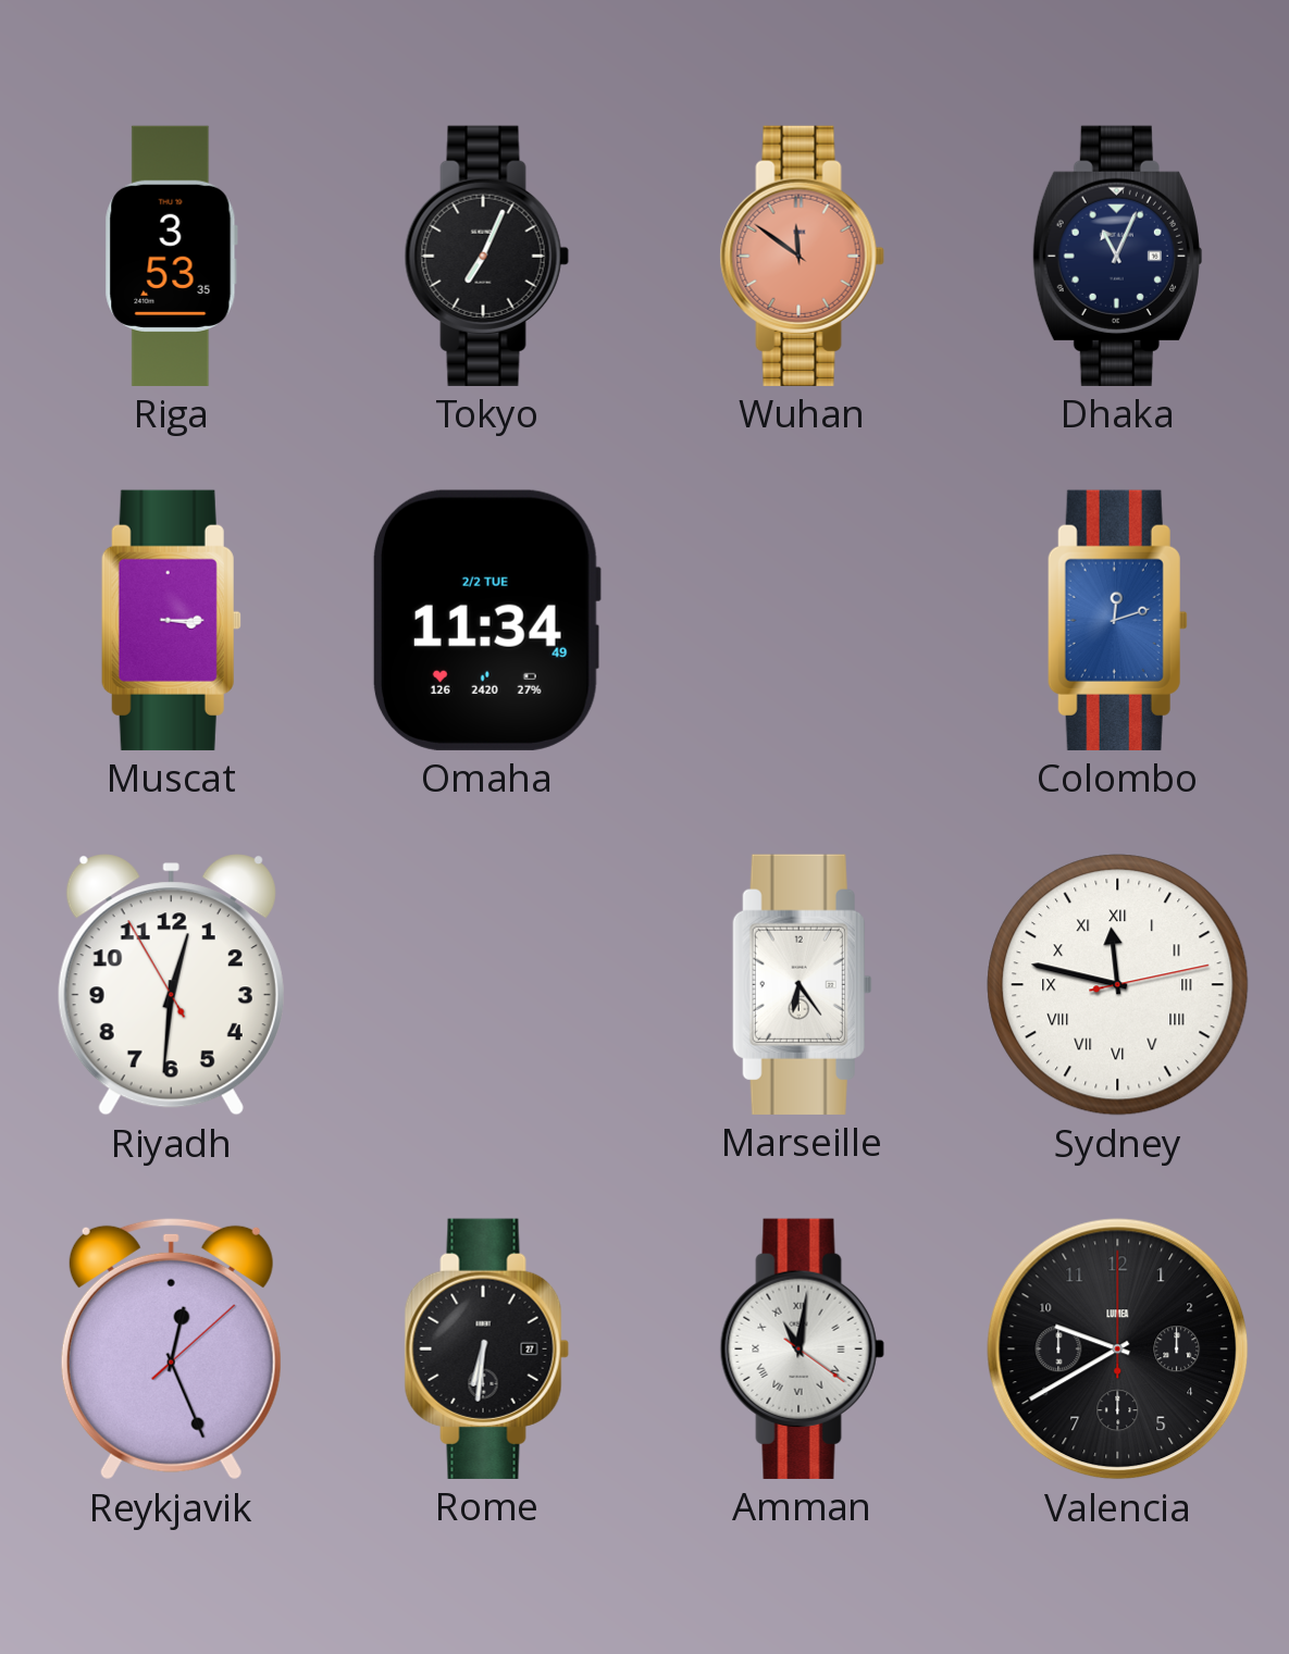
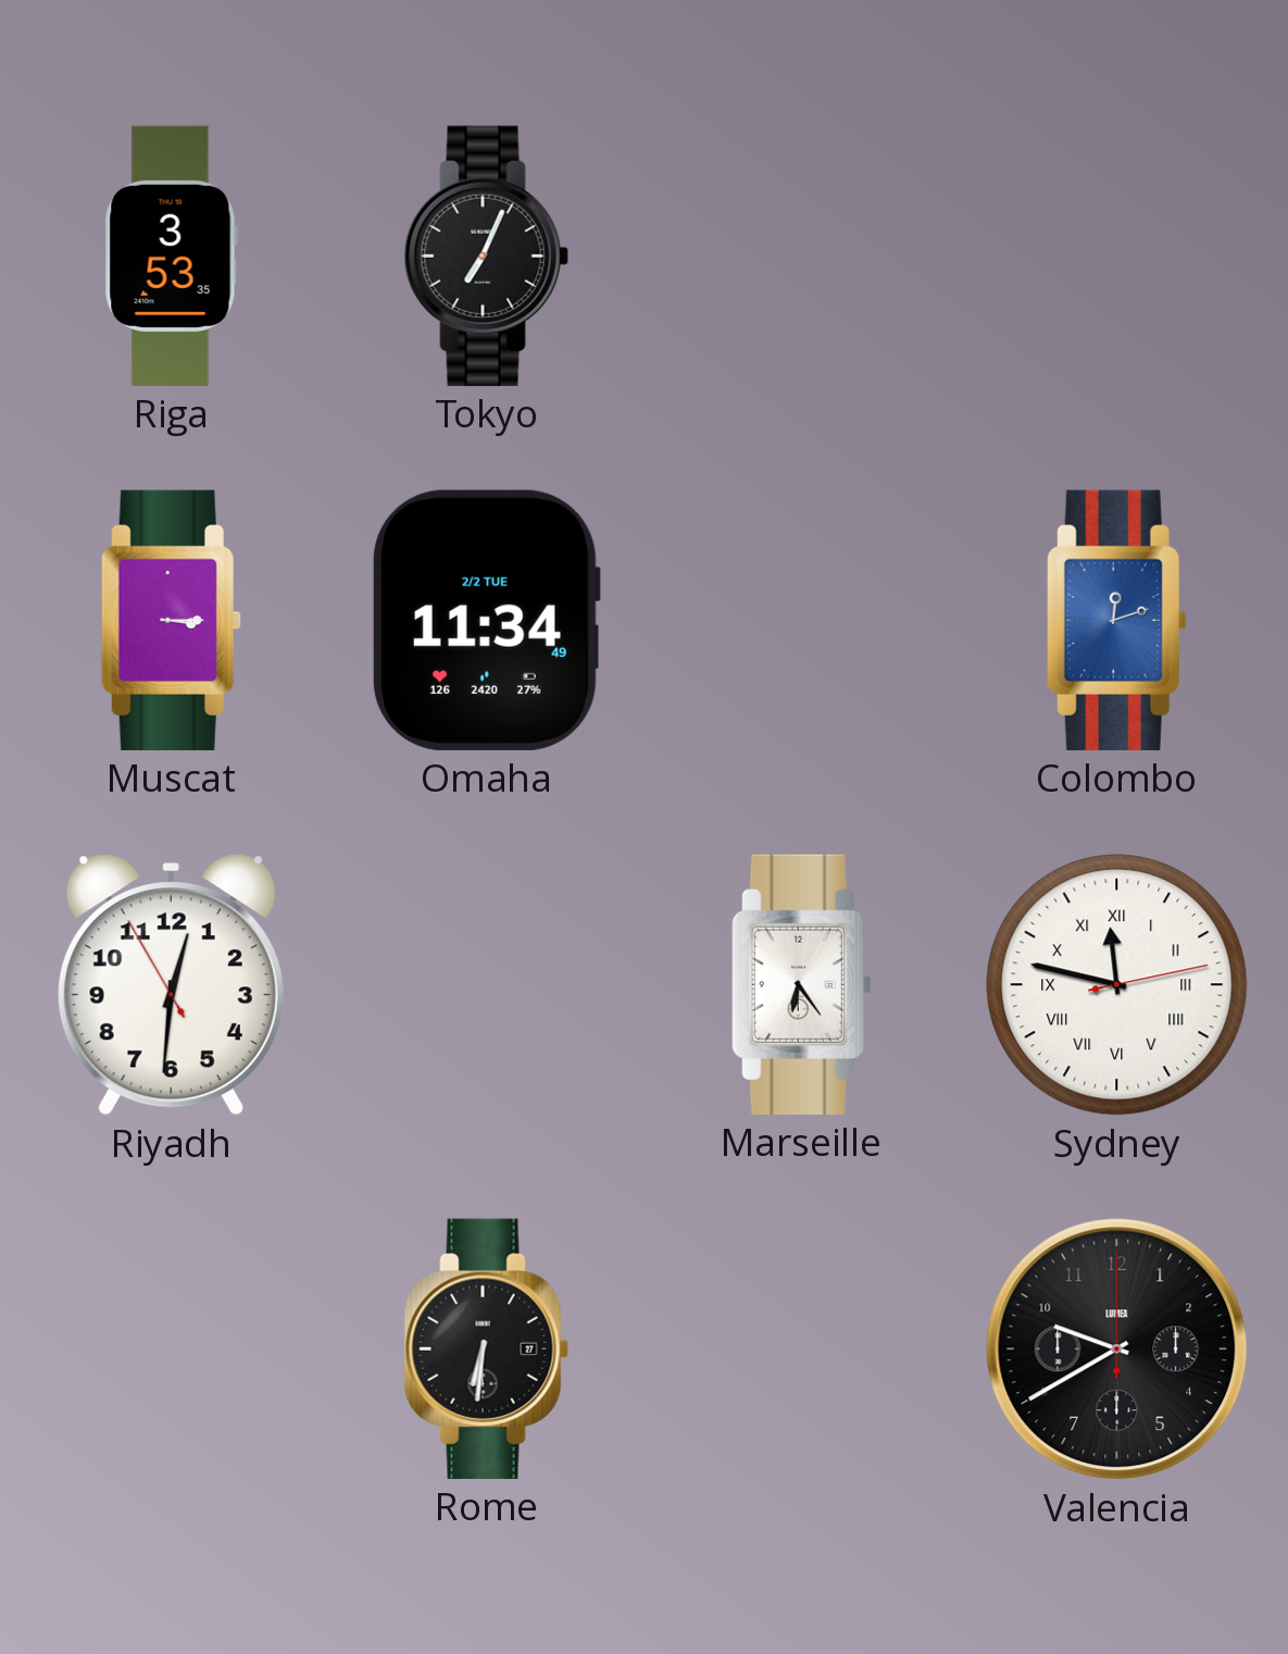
Wuhan: 11:51 -> none (802, 256)
Dhaka: 11:04 -> none (1117, 256)
Reykjavik: 12:26 -> none (171, 1348)
Amman: 11:01 -> none (802, 1348)
